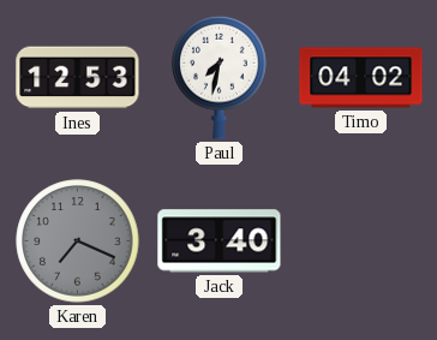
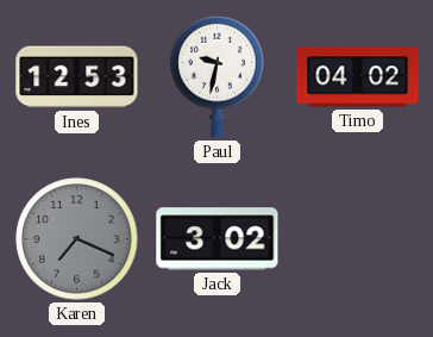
Paul: 7:32 -> 9:32 (218, 76)
Jack: 3:40 -> 3:02 (218, 239)
